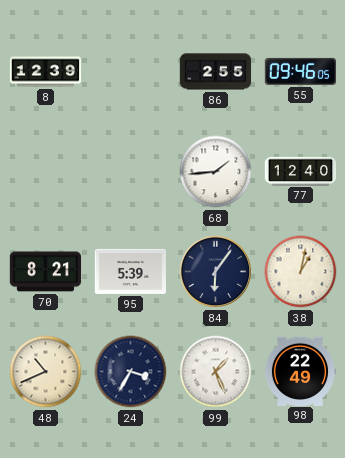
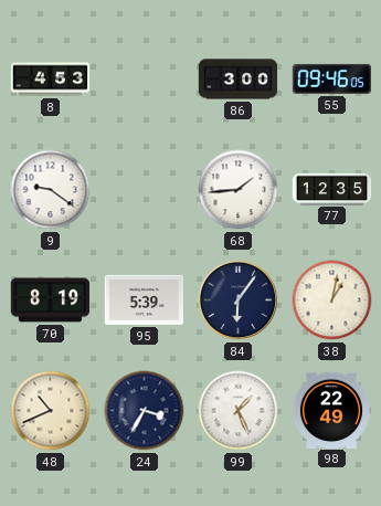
8: 12:39 -> 4:53 (51, 80)
86: 2:55 -> 3:00 (239, 80)
9: none -> 9:21 (51, 190)
77: 12:40 -> 12:35 (332, 189)
70: 8:21 -> 8:19 (51, 301)
